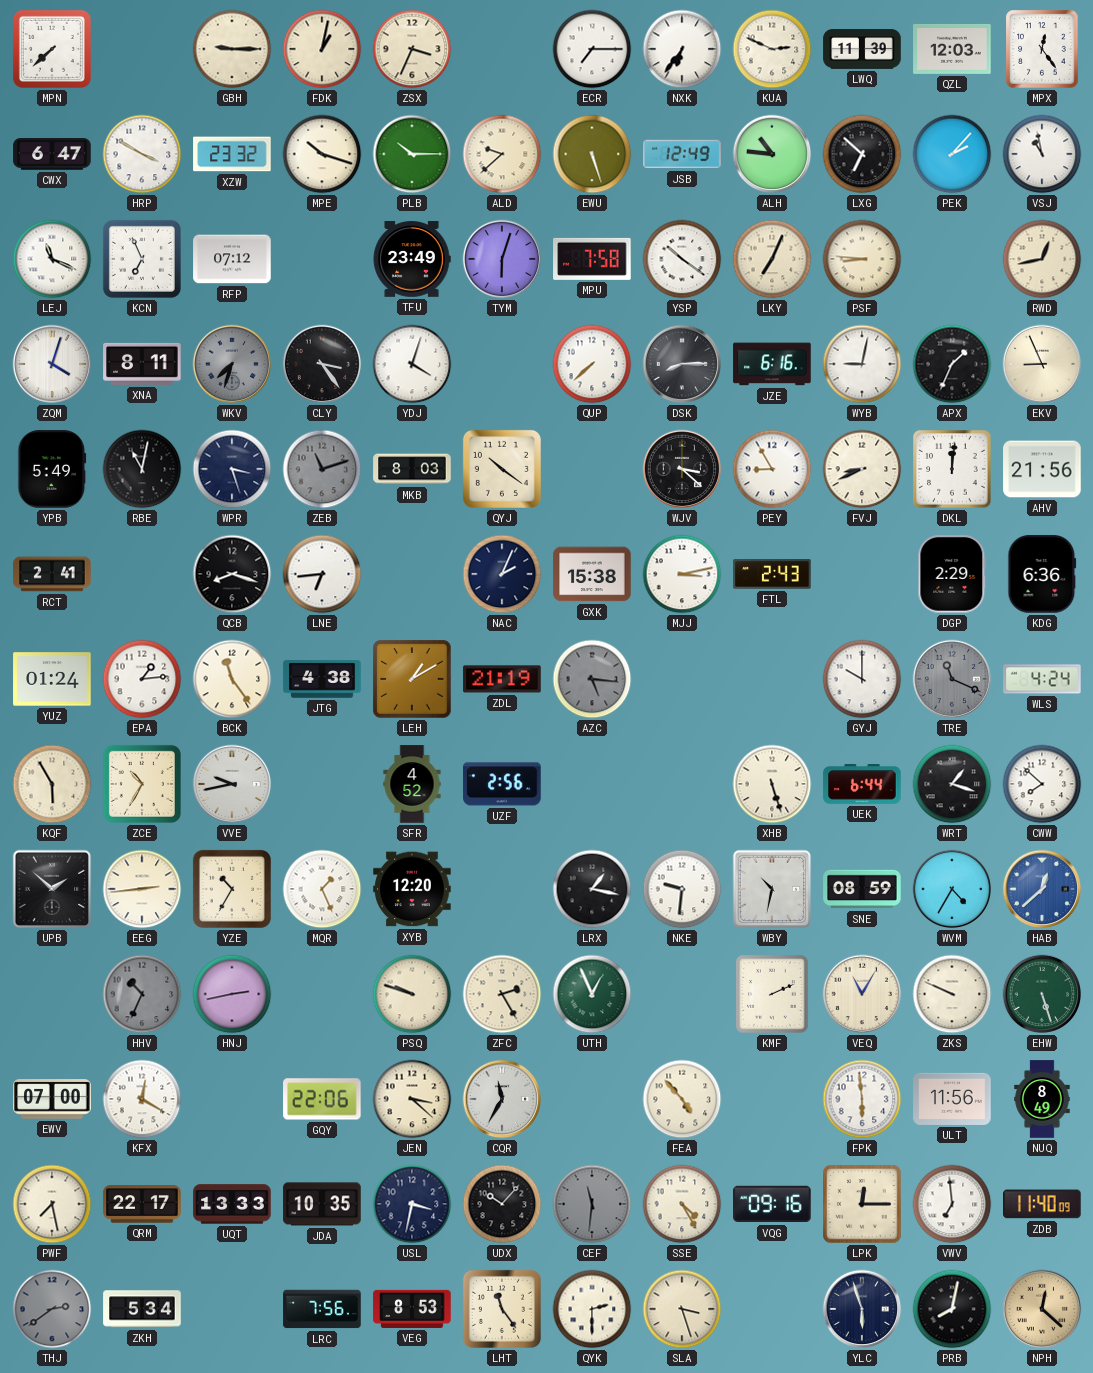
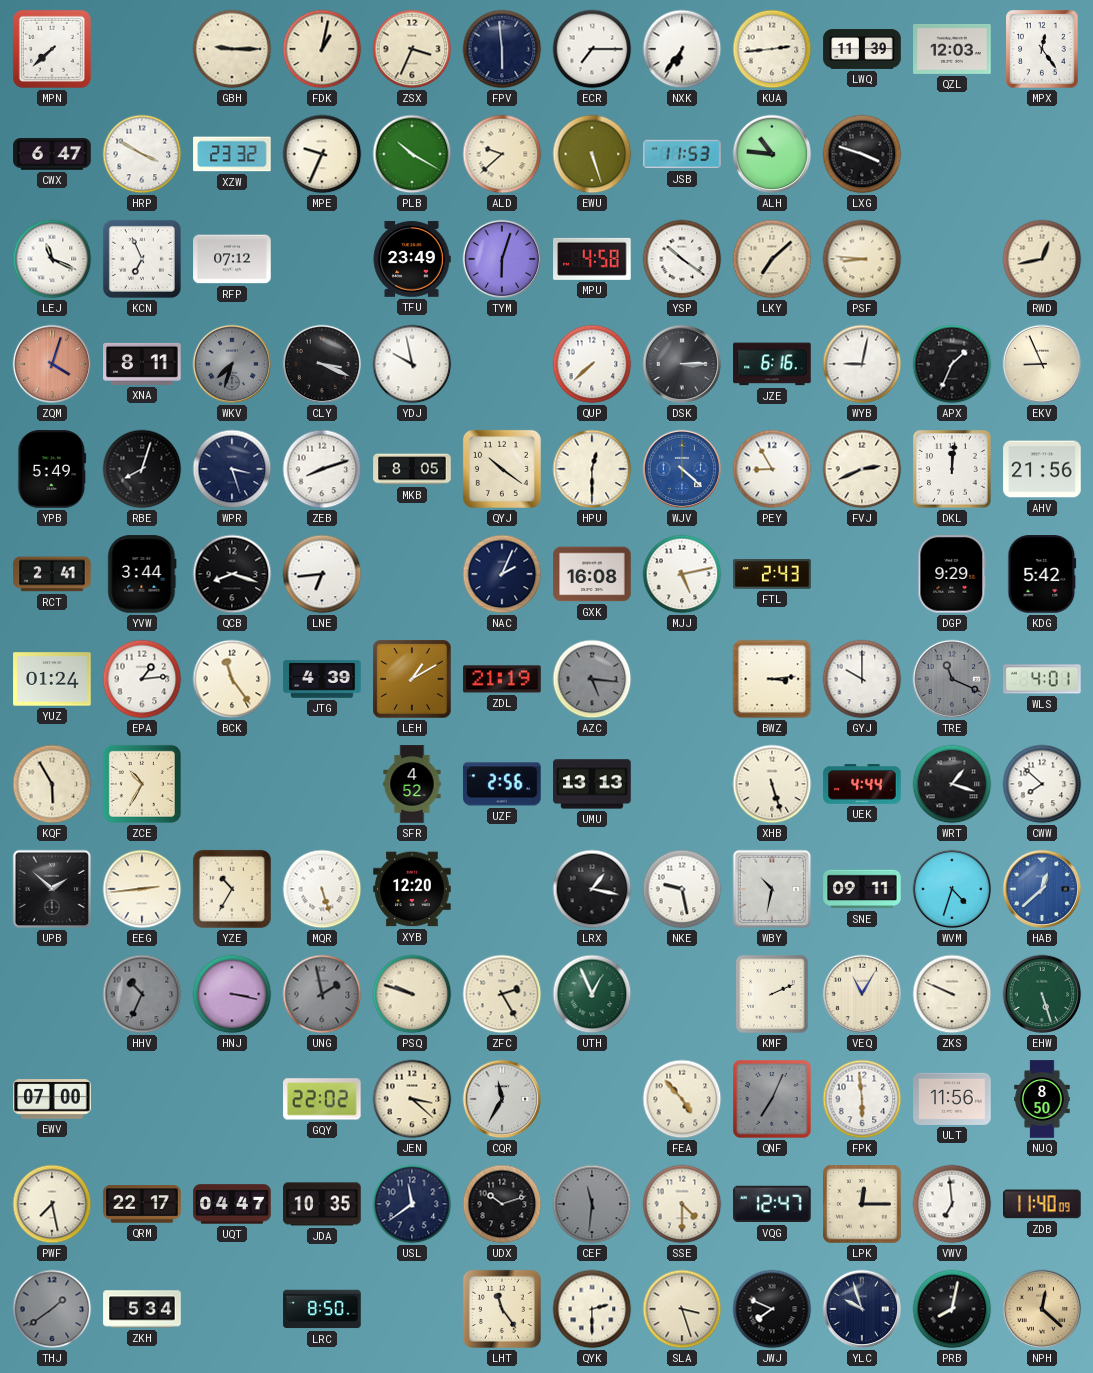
FPV: none -> 5:59 (502, 49)
KUA: 2:49 -> 2:44 (772, 49)
MPE: 10:18 -> 9:34 (322, 154)
PLB: 10:15 -> 10:20 (412, 154)
JSB: 12:49 -> 11:53 (682, 154)
LXG: 6:52 -> 3:48 (862, 154)
PEK: 2:07 -> none (952, 154)
VSJ: 10:58 -> none (1042, 154)
MPU: 7:58 -> 4:58 (592, 259)
LKY: 7:04 -> 7:08 (772, 259)
ZQM dial: white -> salmon (52, 364)
CLY: 3:24 -> 3:19 (322, 364)
YDJ: 4:03 -> 9:58 (412, 364)
DSK: 8:15 -> 3:15 (682, 364)
RBE: 11:02 -> 8:03 (142, 469)
ZEB: 11:12 -> 8:12 (322, 469)
ZEB dial: grey -> white (322, 469)
MKB: 8:03 -> 8:05 (412, 469)
HPU: none -> 12:30 (592, 469)
WJV: 3:22 -> 4:22 (682, 469)
WJV dial: black -> blue (682, 469)
FVJ: 8:41 -> 2:41 (862, 469)
YVW: none -> 3:44 (142, 574)
GXK: 15:38 -> 16:08 (592, 574)
MJJ: 3:13 -> 5:13 (682, 574)
DGP: 2:29 -> 9:29 (952, 574)
KDG: 6:36 -> 5:42 (1042, 574)
JTG: 4:38 -> 4:39 (322, 679)
BWZ: none -> 3:14 (772, 679)
WLS: 4:24 -> 4:01 (1042, 679)
VVE: 9:43 -> none (232, 784)
UMU: none -> 13:13 (592, 784)
UEK: 6:44 -> 4:44 (862, 785)
MQR: 1:26 -> 5:27 (322, 889)
NKE: 9:31 -> 9:28 (682, 889)
SNE: 08:59 -> 09:11 (862, 889)
WVM: 4:35 -> 4:33 (952, 889)
HNJ: 2:43 -> 3:17 (232, 994)
UNG: none -> 1:58 (322, 994)
KFX: 12:20 -> none (142, 1099)
GQY: 22:06 -> 22:02 (322, 1099)
QNF: none -> 7:04 (772, 1099)
NUQ: 8:49 -> 8:50 (1042, 1099)
UQT: 13:33 -> 04:47 (232, 1204)
USL: 3:32 -> 11:39 (412, 1204)
UDX: 10:07 -> 10:12 (502, 1204)
SSE: 4:25 -> 4:30 (682, 1204)
VQG: 09:16 -> 12:47 (772, 1204)
THJ: 2:39 -> 1:39 (52, 1309)
LRC: 7:56 -> 8:50 (322, 1309)
VEG: 8:53 -> none (412, 1309)
JWJ: none -> 7:49 (772, 1309)
YLC: 5:57 -> 9:57 (862, 1309)
